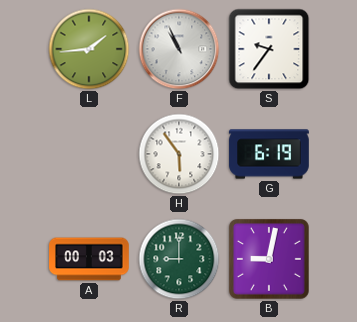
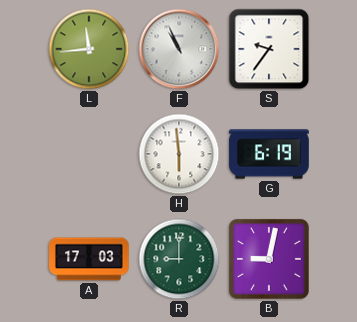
L: 1:44 -> 11:44 (89, 49)
H: 5:54 -> 5:59 (179, 154)
A: 00:03 -> 17:03 (89, 259)
